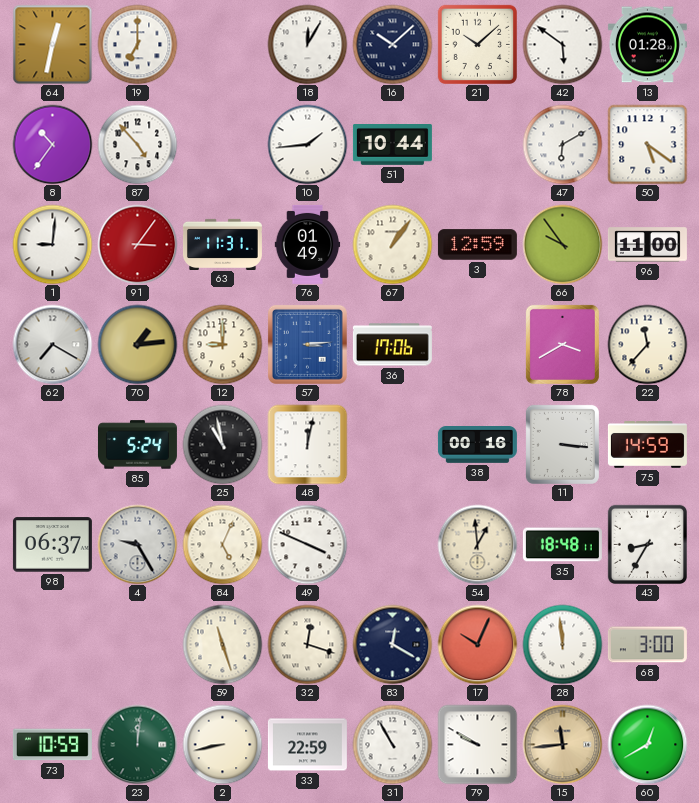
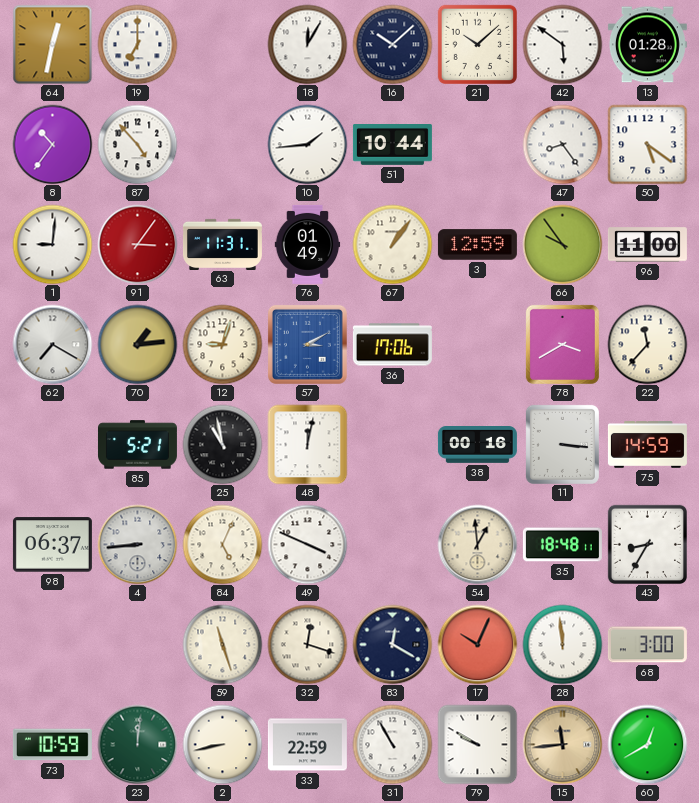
47: 6:10 -> 8:24 (562, 144)
12: 9:00 -> 9:03 (222, 344)
57: 3:14 -> 3:10 (307, 344)
85: 5:24 -> 5:21 (137, 445)
4: 9:25 -> 8:44 (137, 544)
